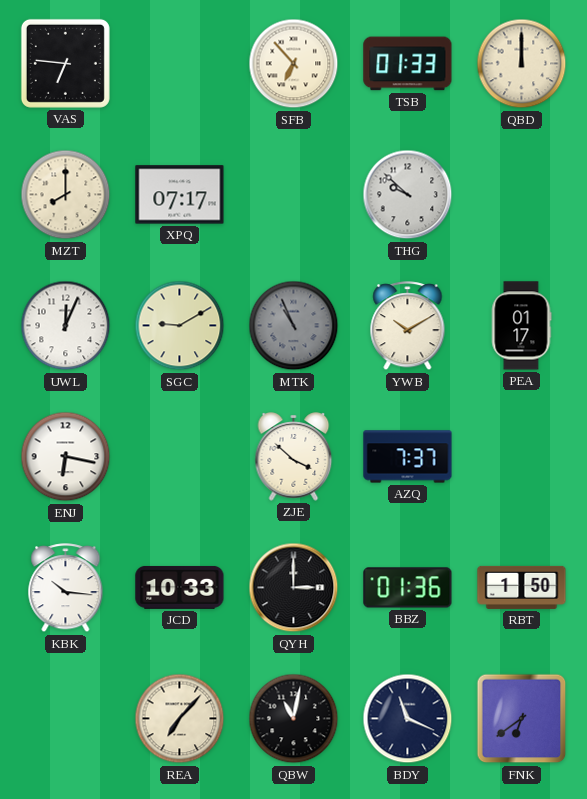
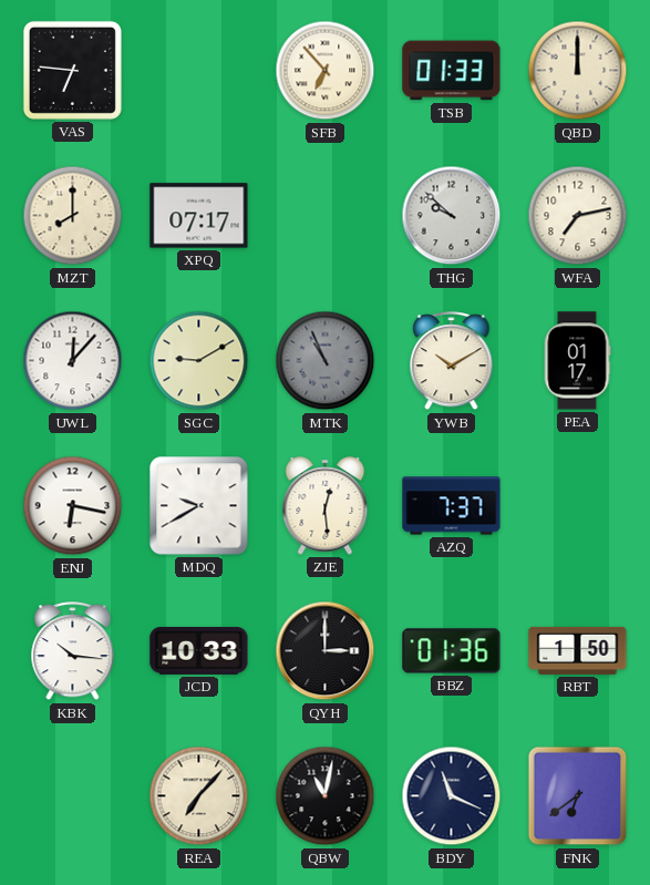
WFA: none -> 7:13 (578, 216)
UWL: 12:04 -> 12:07 (73, 361)
MDQ: none -> 9:40 (199, 506)
ZJE: 3:52 -> 12:29 (326, 506)
